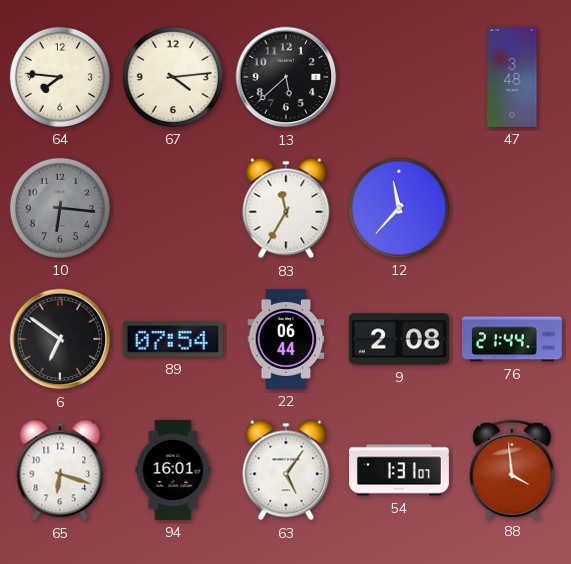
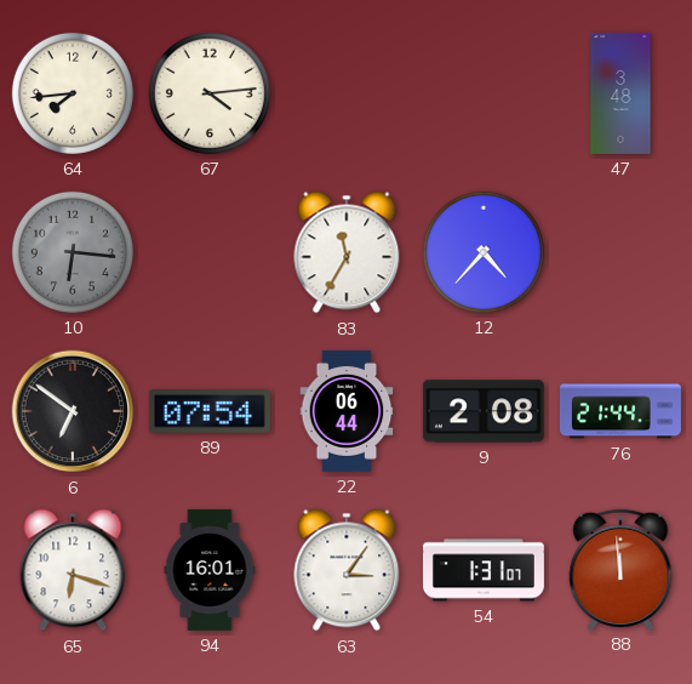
64: 7:46 -> 7:44 (73, 93)
13: 5:38 -> none (286, 77)
12: 11:37 -> 4:37 (484, 252)
63: 5:06 -> 3:06 (347, 570)
88: 3:59 -> 11:59 (620, 569)
